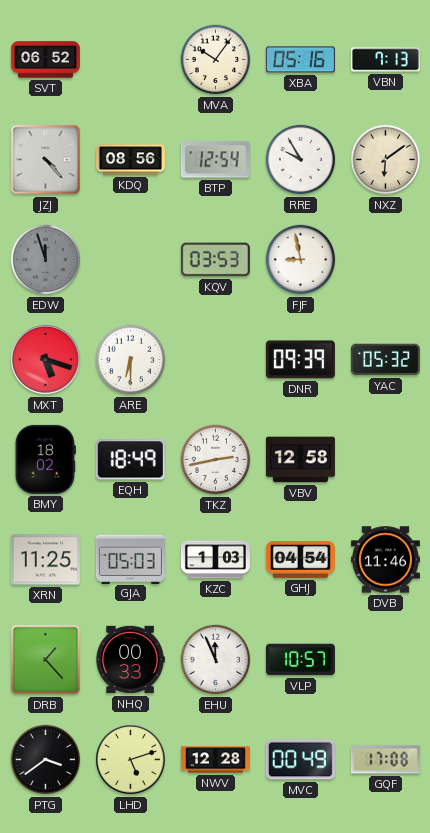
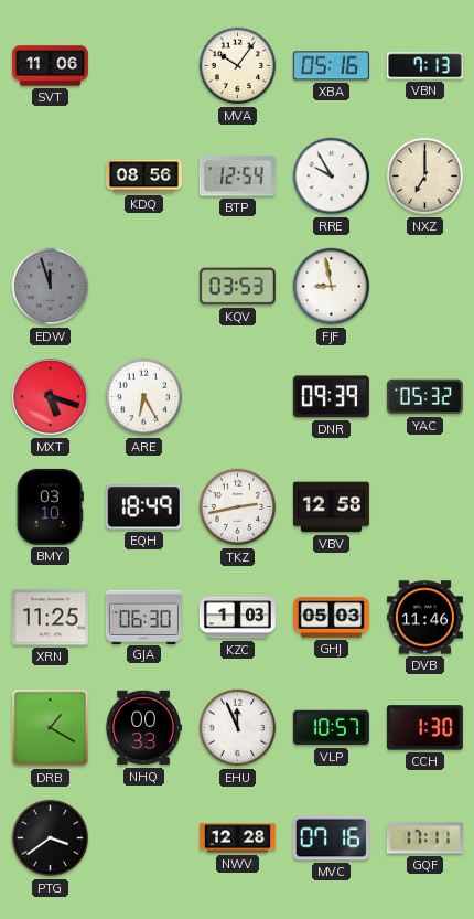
SVT: 06:52 -> 11:06 (50, 66)
JZJ: 4:23 -> none (46, 160)
NXZ: 6:09 -> 7:00 (425, 177)
ARE: 6:30 -> 6:25 (144, 397)
BMY: 18:02 -> 03:10 (50, 506)
GJA: 05:03 -> 06:30 (143, 617)
GHJ: 04:54 -> 05:03 (331, 618)
DRB: 1:23 -> 1:20 (51, 728)
CCH: none -> 1:30 (424, 728)
LHD: 5:12 -> none (131, 760)
MVC: 00:49 -> 07:16 (331, 838)
GQF: 17:08 -> 17:11 (424, 838)
